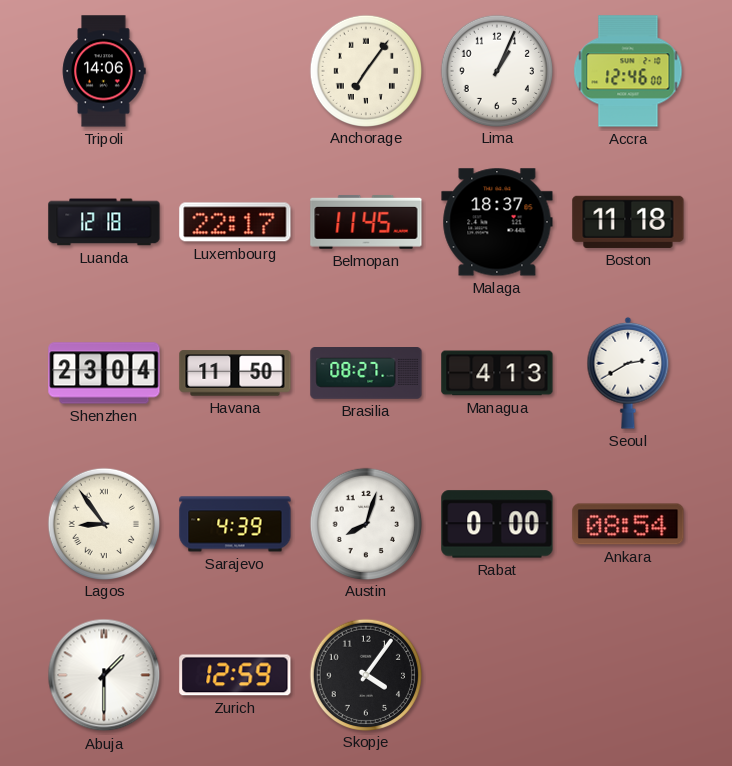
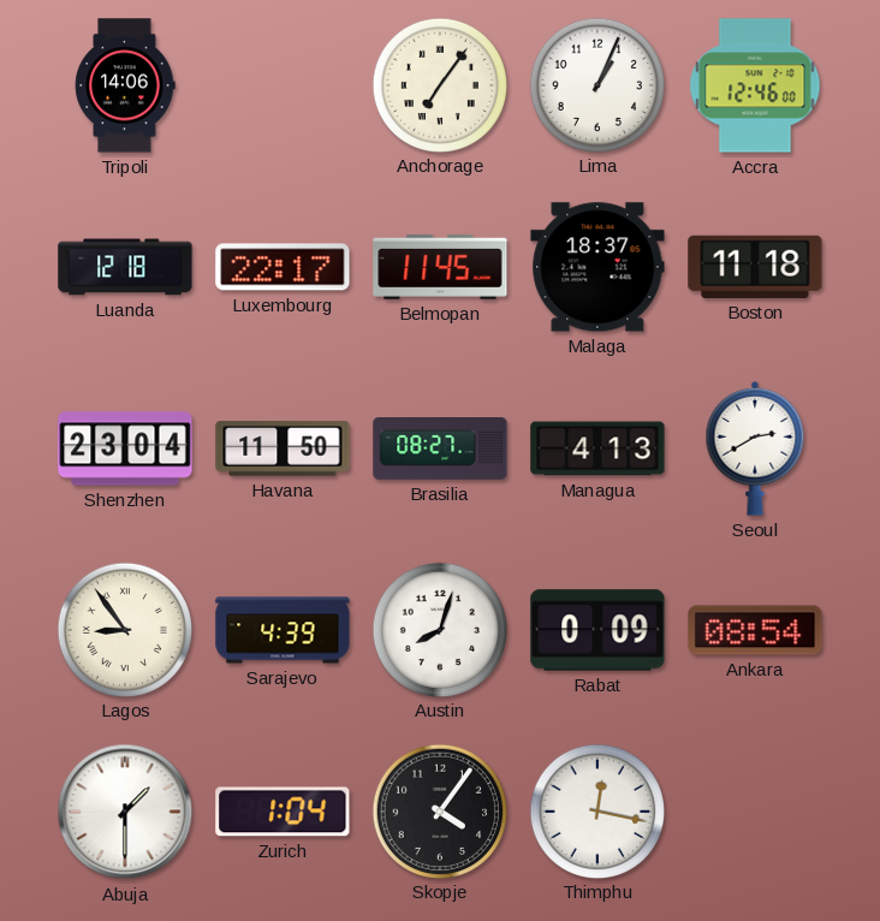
Rabat: 0:00 -> 0:09 (597, 630)
Zurich: 12:59 -> 1:04 (283, 812)
Thimphu: none -> 12:17 (596, 810)
